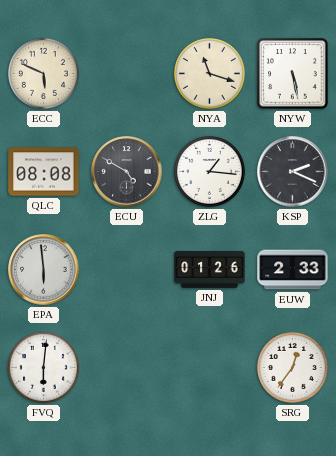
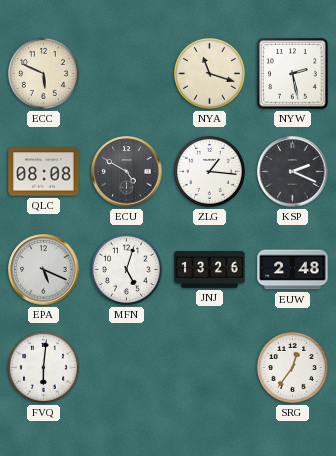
NYW: 5:28 -> 2:28 (293, 74)
EPA: 5:59 -> 5:19 (44, 270)
MFN: none -> 5:03 (126, 269)
JNJ: 01:26 -> 13:26 (210, 270)
EUW: 2:33 -> 2:48 (293, 270)
